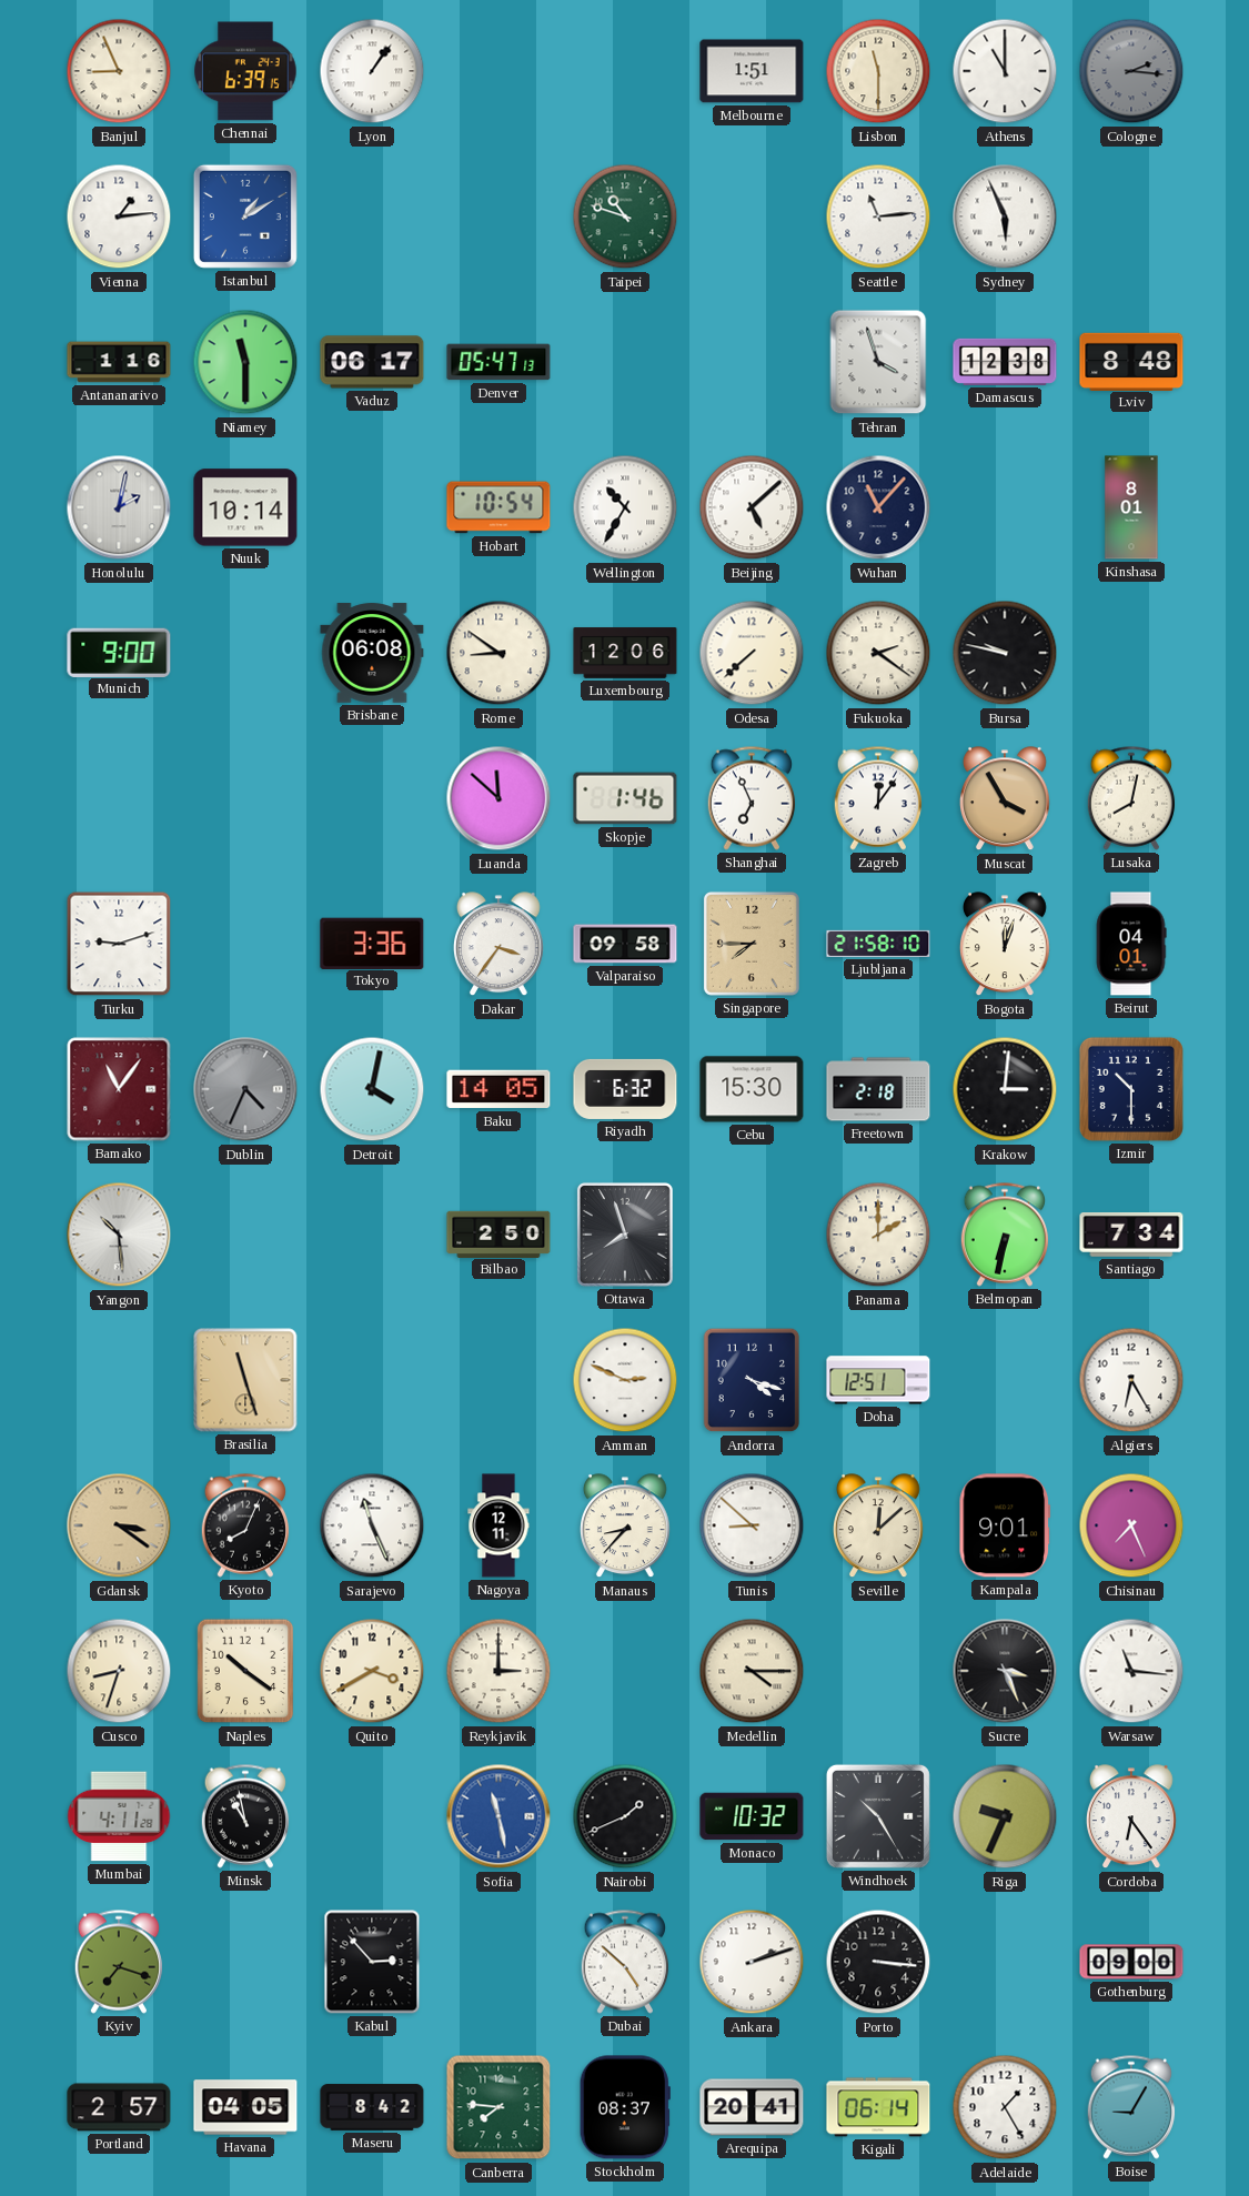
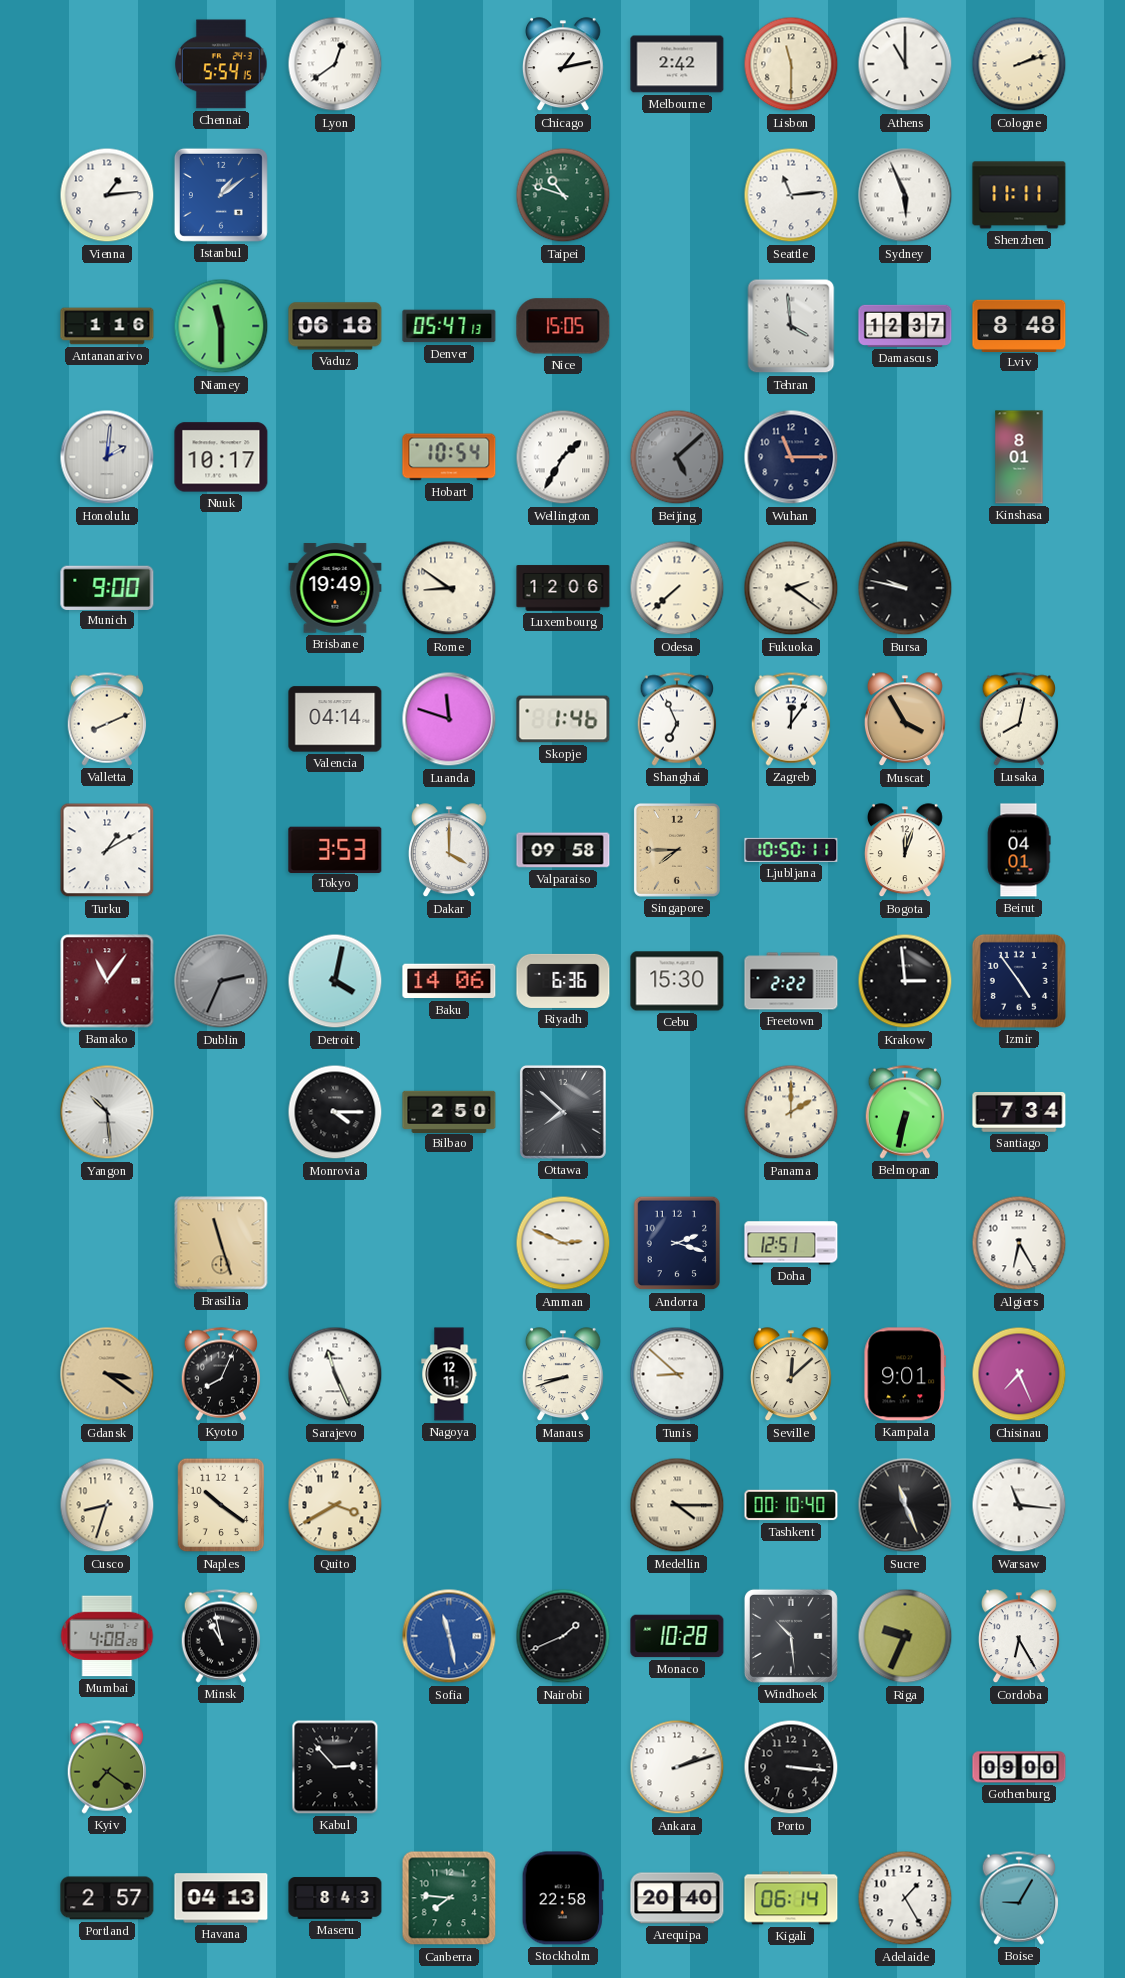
Banjul: 8:56 -> none (119, 71)
Chennai: 6:39 -> 5:54 (221, 64)
Lyon: 1:06 -> 12:39 (335, 64)
Chicago: none -> 1:13 (563, 65)
Melbourne: 1:51 -> 2:42 (677, 64)
Cologne: 2:16 -> 2:12 (1019, 64)
Cologne dial: grey -> cream (1019, 64)
Istanbul: 1:10 -> 1:09 (221, 195)
Shenzhen: none -> 11:11 (1019, 195)
Vaduz: 06:17 -> 06:18 (335, 326)
Nice: none -> 15:05 (563, 326)
Tehran: 3:57 -> 3:59 (791, 326)
Damascus: 12:38 -> 12:37 (905, 326)
Honolulu: 2:02 -> 2:01 (107, 457)
Nuuk: 10:14 -> 10:17 (221, 457)
Wellington: 10:35 -> 1:35 (563, 457)
Beijing dial: white -> grey (677, 457)
Wuhan: 11:07 -> 11:15 (791, 457)
Brisbane: 06:08 -> 19:49 (335, 588)
Valletta: none -> 8:11 (107, 719)
Valencia: none -> 04:14 (335, 719)
Luanda: 11:52 -> 11:48 (449, 719)
Turku: 9:12 -> 1:10 (107, 850)
Tokyo: 3:36 -> 3:53 (335, 849)
Dakar: 3:36 -> 4:00 (449, 851)
Ljubljana: 21:58 -> 10:50 (791, 850)
Dublin: 4:34 -> 2:34 (221, 981)
Baku: 14:05 -> 14:06 (449, 981)
Riyadh: 6:32 -> 6:36 (563, 981)
Freetown: 2:18 -> 2:22 (791, 981)
Krakow: 3:01 -> 2:59 (905, 981)
Izmir: 10:30 -> 4:54 (1019, 981)
Monrovia: none -> 4:15 (335, 1112)
Ottawa: 7:57 -> 7:52 (563, 1112)
Andorra: 4:18 -> 2:18 (677, 1243)
Manaus: 8:37 -> 8:42 (563, 1375)
Reykjavik: 3:00 -> none (498, 1671)
Tashkent: none -> 00:10 (791, 1505)
Sucre: 3:26 -> 11:26 (905, 1505)
Mumbai: 4:11 -> 4:08 (107, 1636)
Monaco: 10:32 -> 10:28 (677, 1636)
Windhoek: 10:25 -> 10:29 (791, 1636)
Cordoba: 6:24 -> 6:25 (1019, 1637)
Kyiv: 7:18 -> 7:21 (107, 1767)
Dubai: 4:52 -> none (625, 1962)
Havana: 04:05 -> 04:13 (221, 1898)
Maseru: 8:42 -> 8:43 (335, 1898)
Stockholm: 08:37 -> 22:58 (563, 1898)
Arequipa: 20:41 -> 20:40 (677, 1898)
